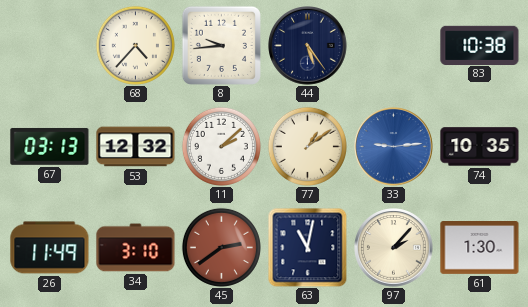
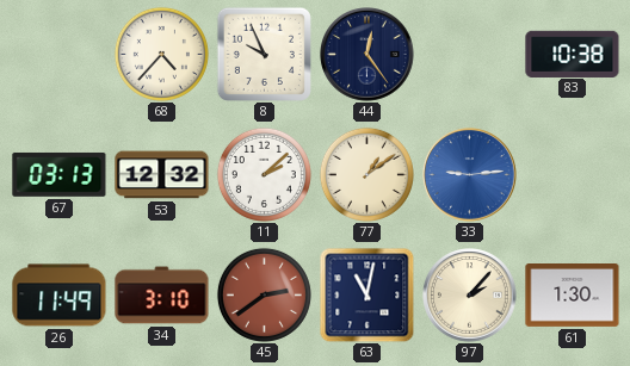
8: 9:44 -> 9:56 (264, 54)
44: 5:24 -> 12:24 (367, 55)
74: 10:35 -> none (480, 147)
